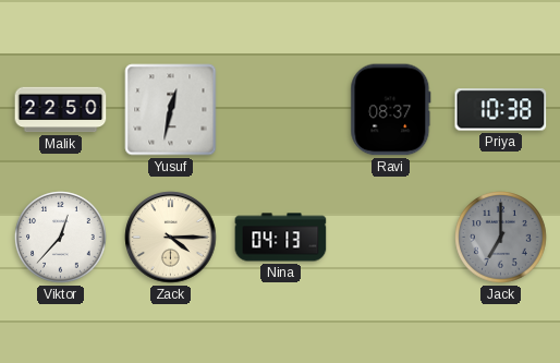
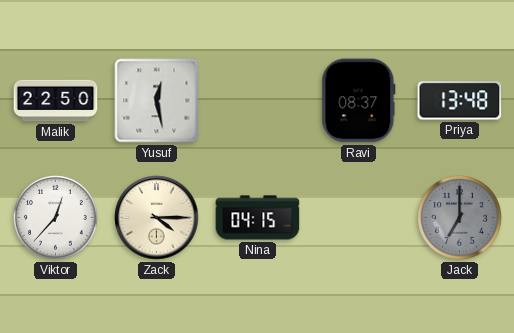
Yusuf: 12:32 -> 12:28 (157, 101)
Priya: 10:38 -> 13:48 (460, 101)
Nina: 04:13 -> 04:15 (258, 218)
